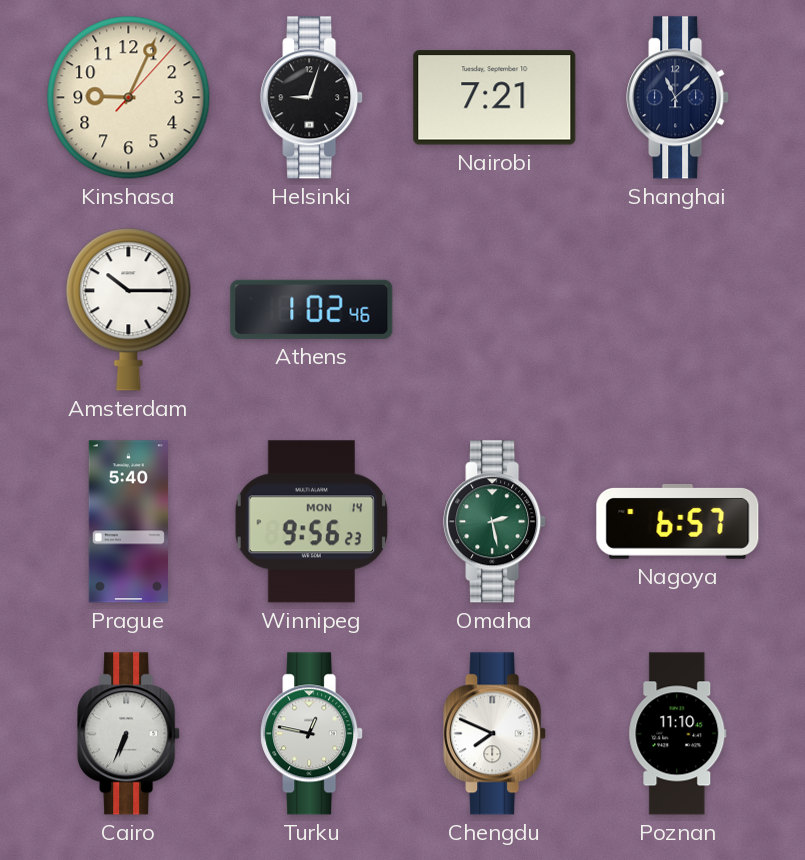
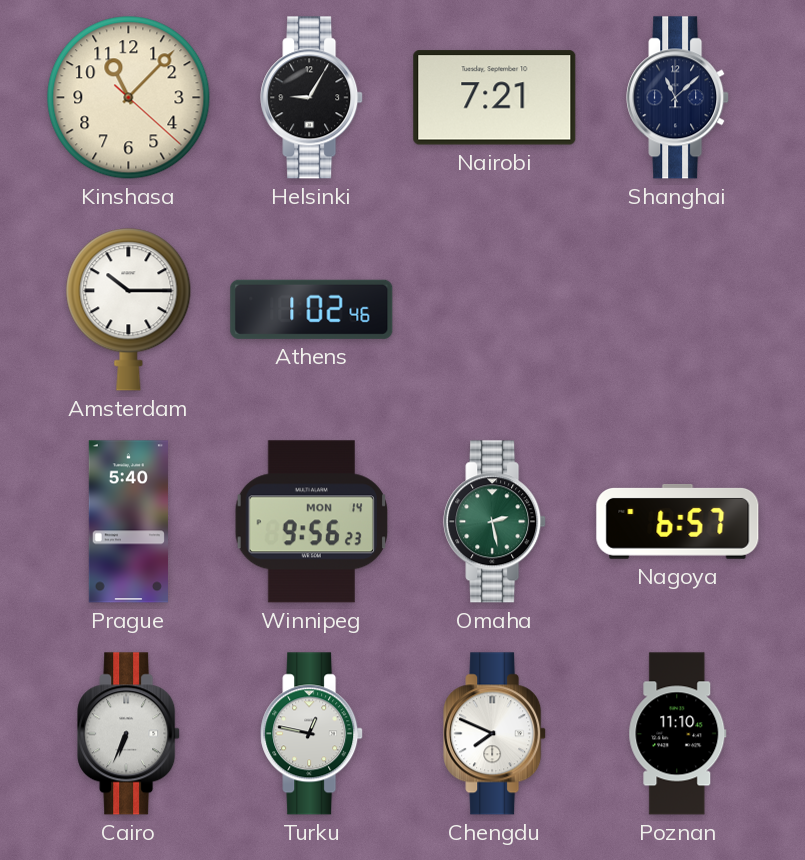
Kinshasa: 9:04 -> 11:07 (129, 98)
Helsinki: 9:03 -> 9:05 (312, 98)
